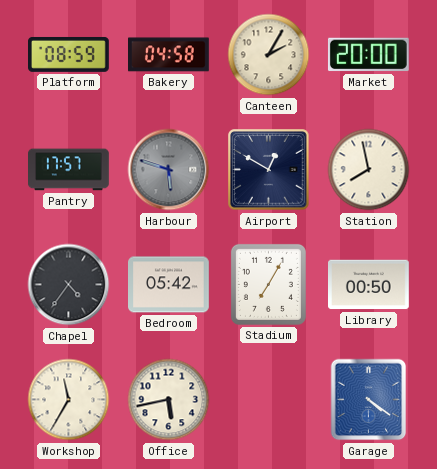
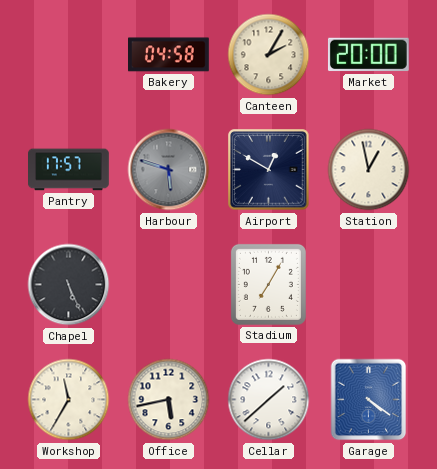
Platform: 08:59 -> none (69, 54)
Station: 7:58 -> 12:58 (369, 170)
Chapel: 4:36 -> 5:26 (69, 285)
Bedroom: 05:42 -> none (169, 285)
Library: 00:50 -> none (369, 285)
Cellar: none -> 1:38 (269, 400)
